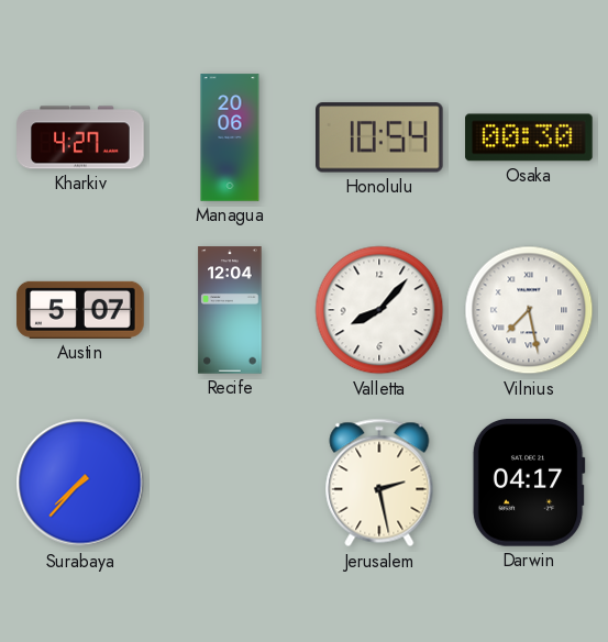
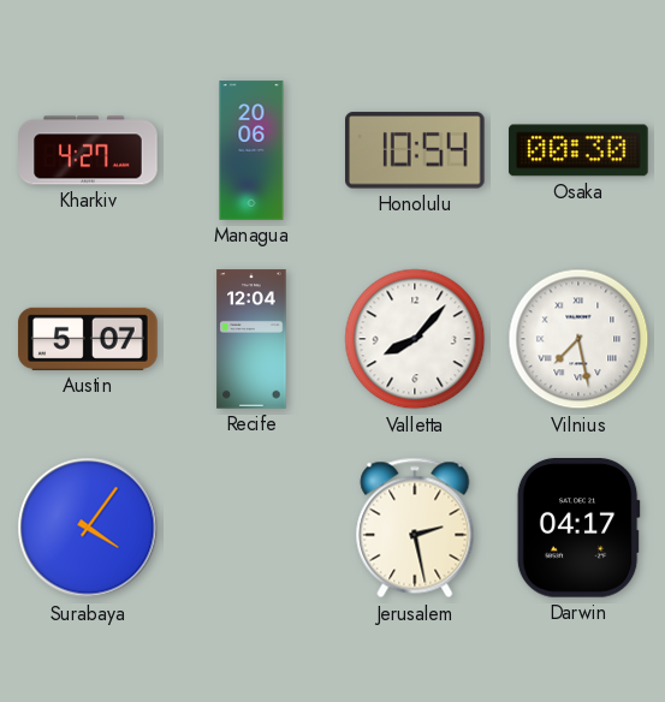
Surabaya: 7:37 -> 4:06 (88, 528)
